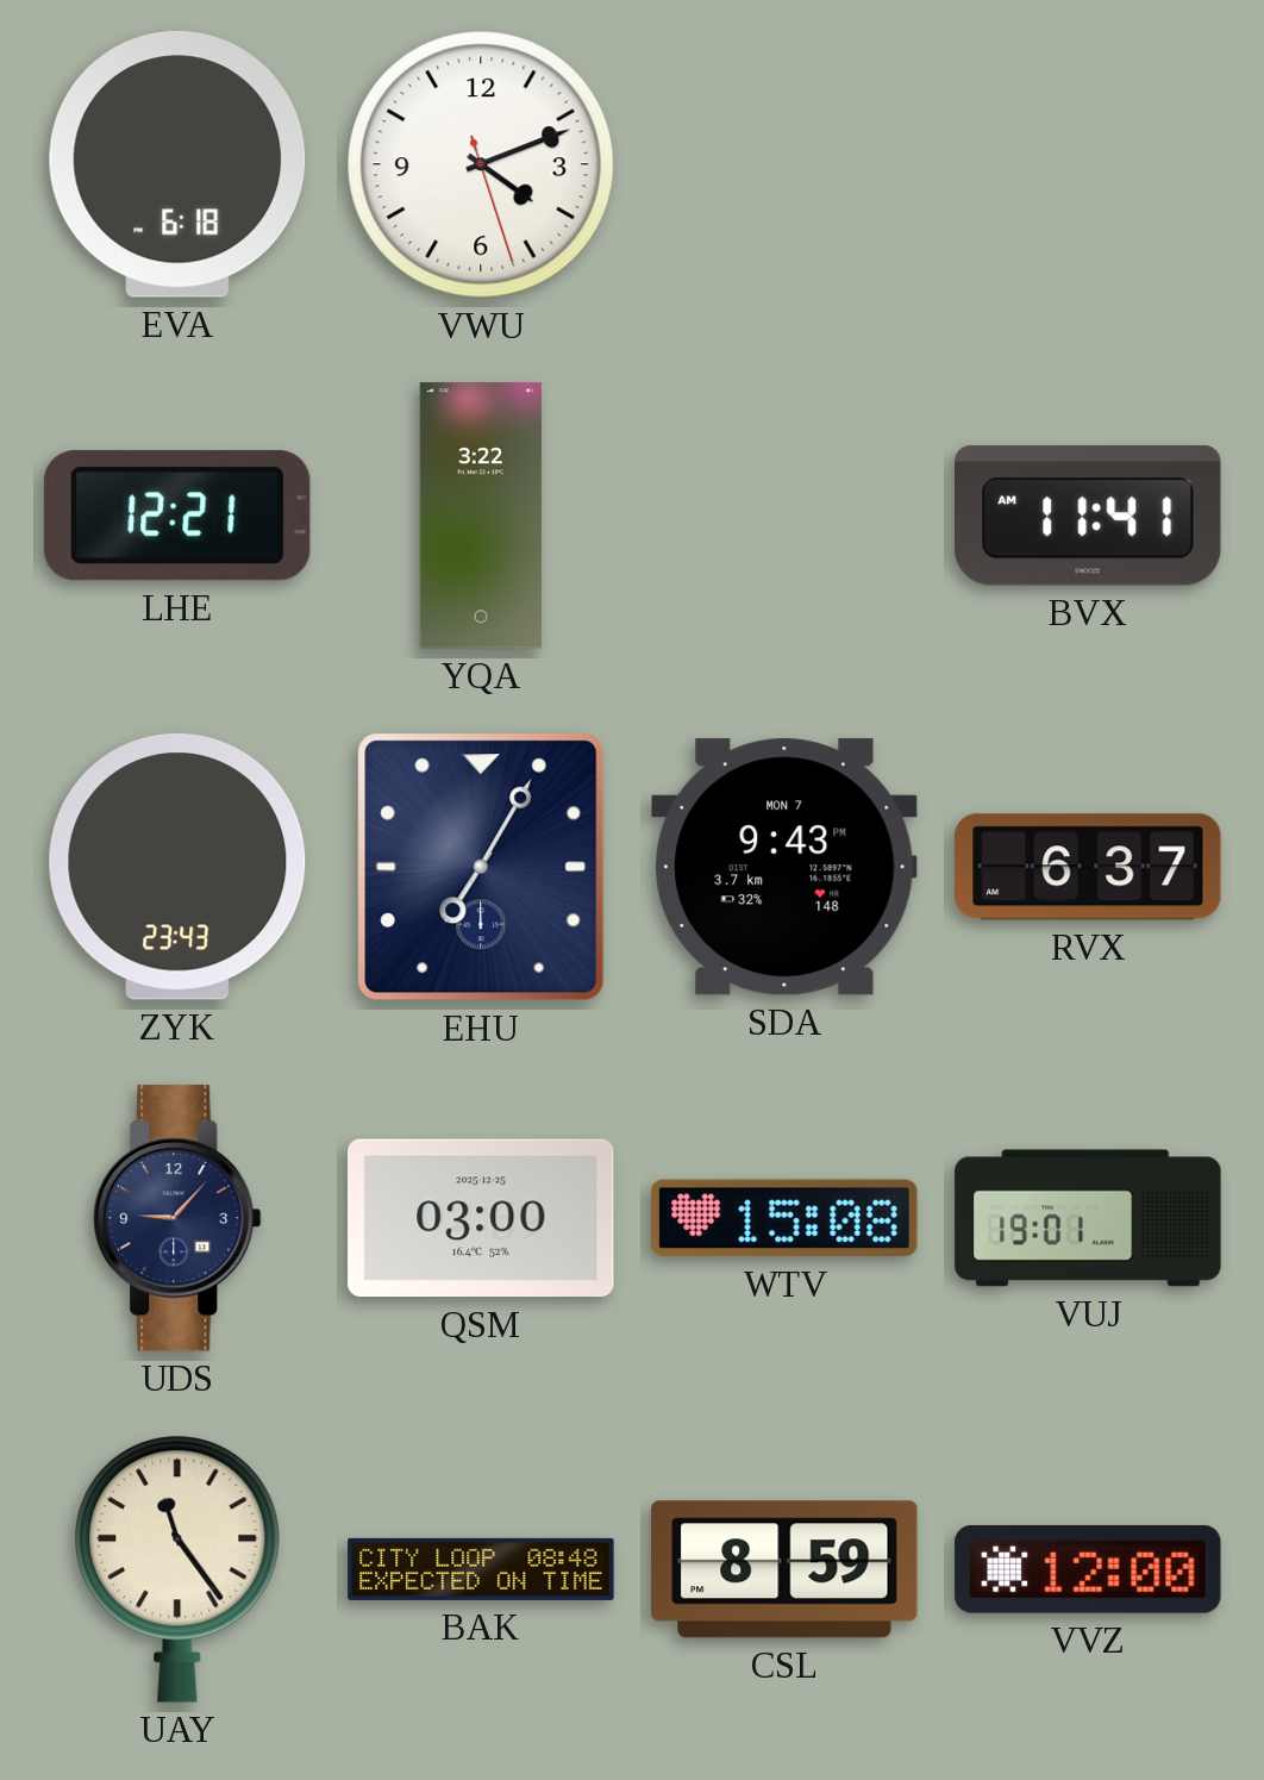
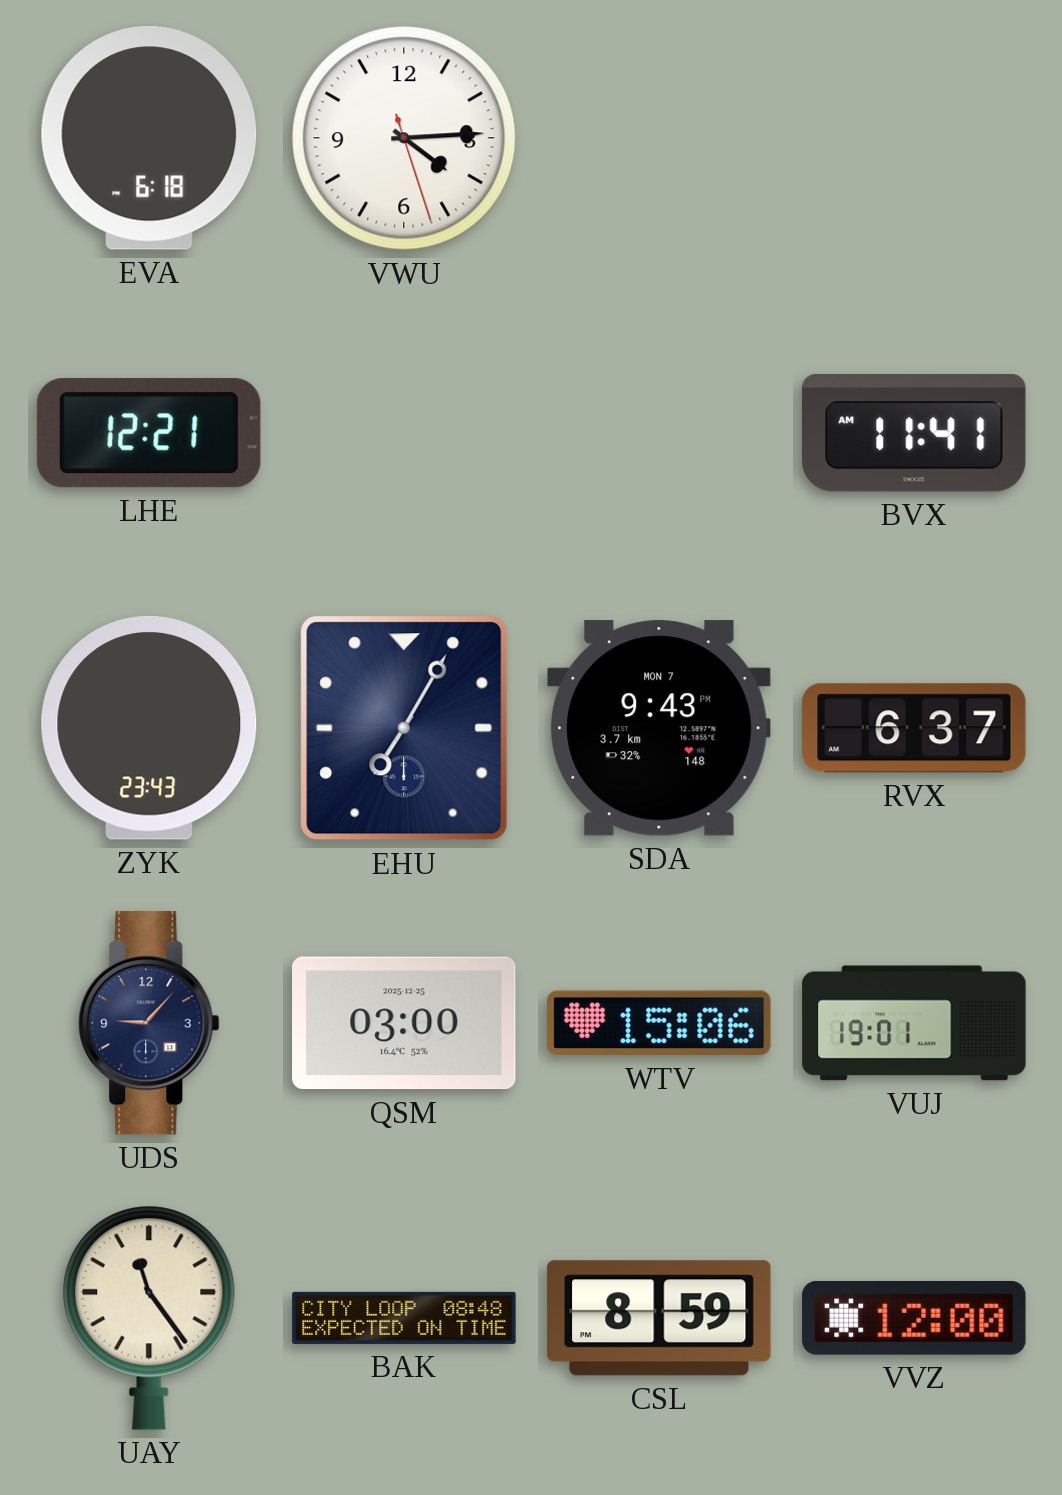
VWU: 4:11 -> 4:14 (404, 138)
YQA: 3:22 -> none (481, 516)
WTV: 15:08 -> 15:06 (659, 1023)
